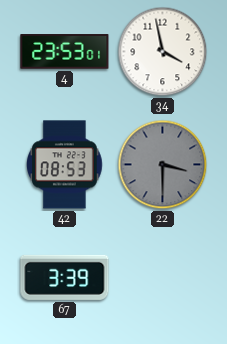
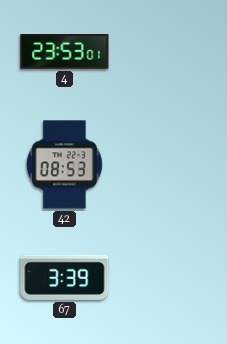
34: 3:58 -> none (163, 52)
22: 3:30 -> none (163, 165)
